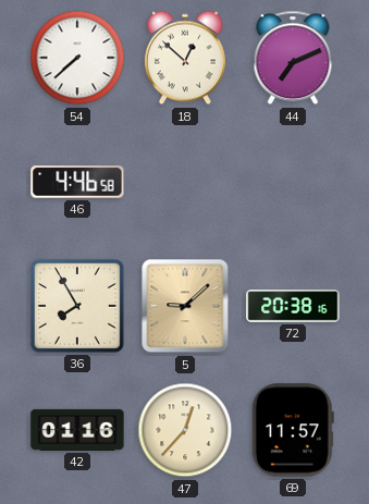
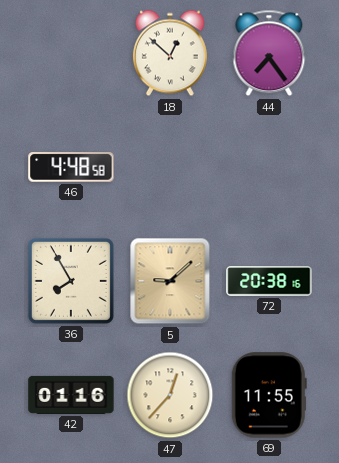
54: 7:38 -> none (77, 58)
44: 7:11 -> 7:24 (269, 53)
46: 4:46 -> 4:48 (71, 167)
69: 11:57 -> 11:55 (269, 395)
